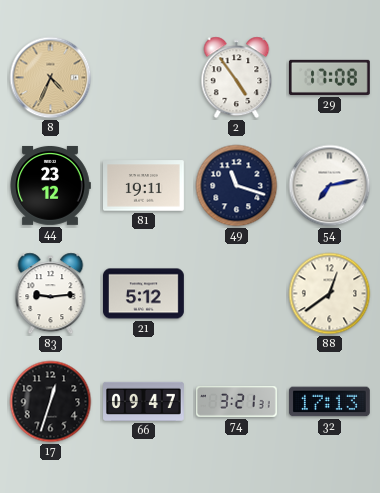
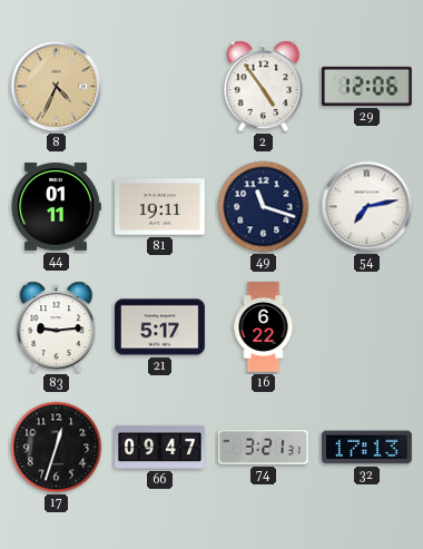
29: 17:08 -> 12:06 (366, 86)
44: 23:12 -> 01:11 (56, 206)
21: 5:12 -> 5:17 (160, 327)
16: none -> 6:22 (264, 327)
88: 12:39 -> none (330, 294)
